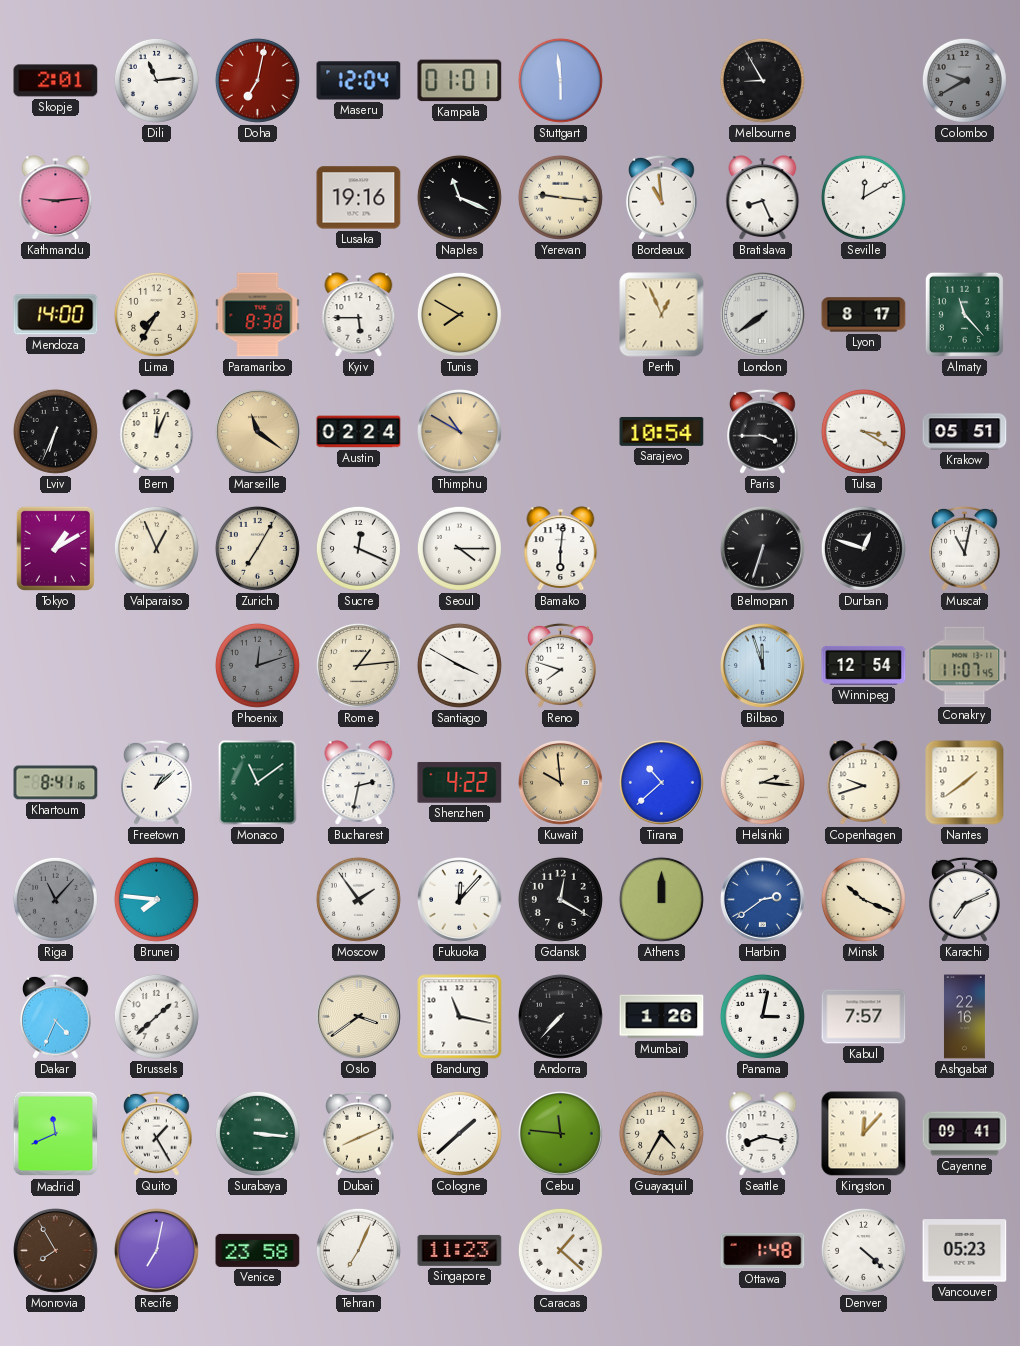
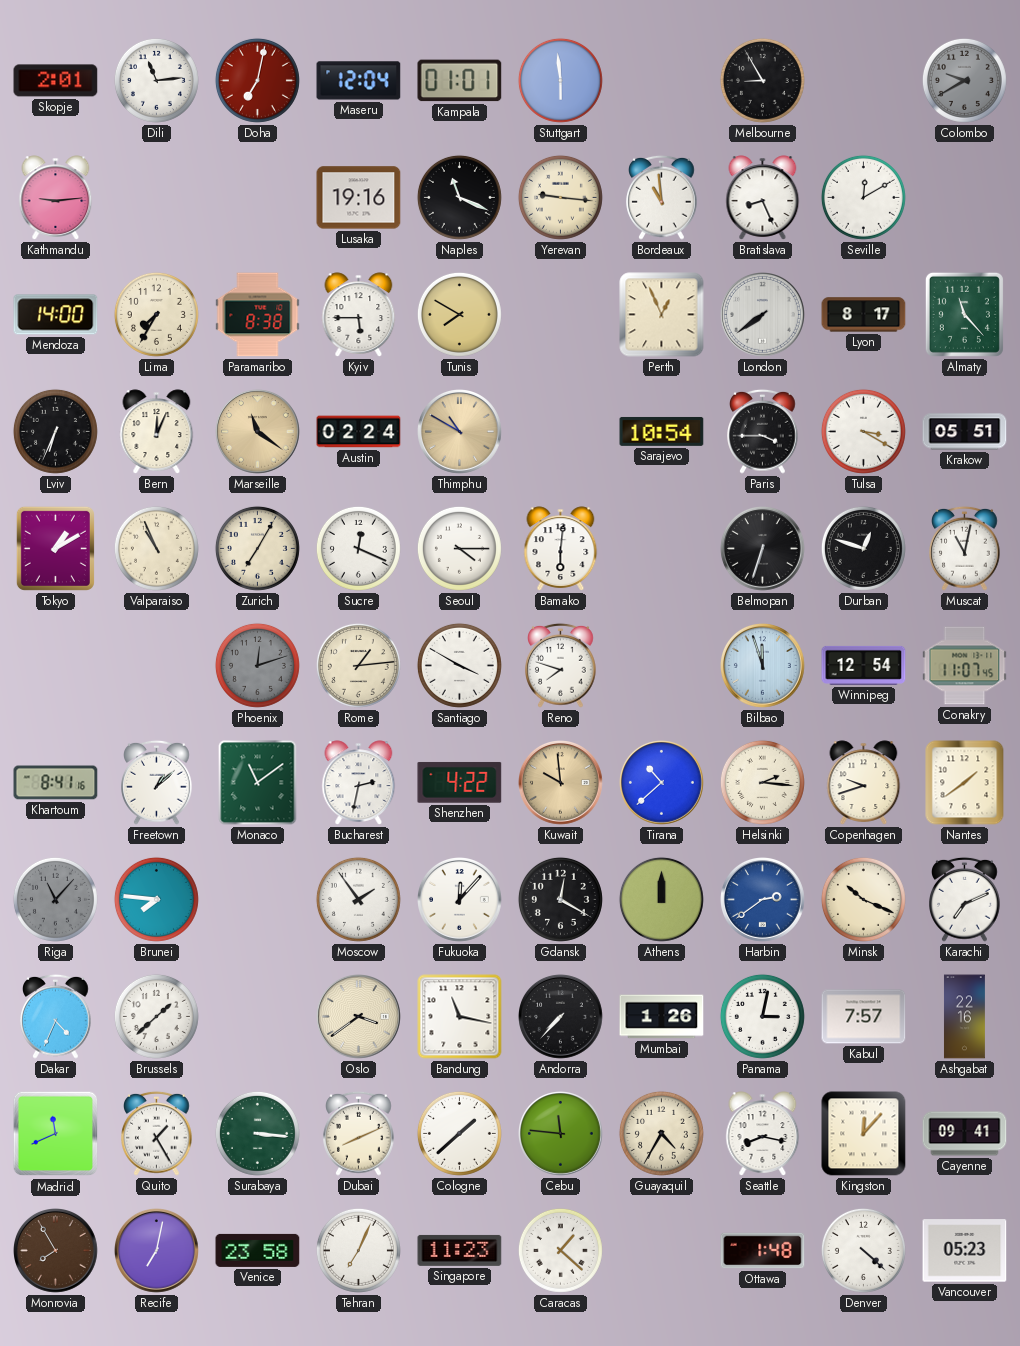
Valparaiso: 12:56 -> 10:56 (156, 548)
